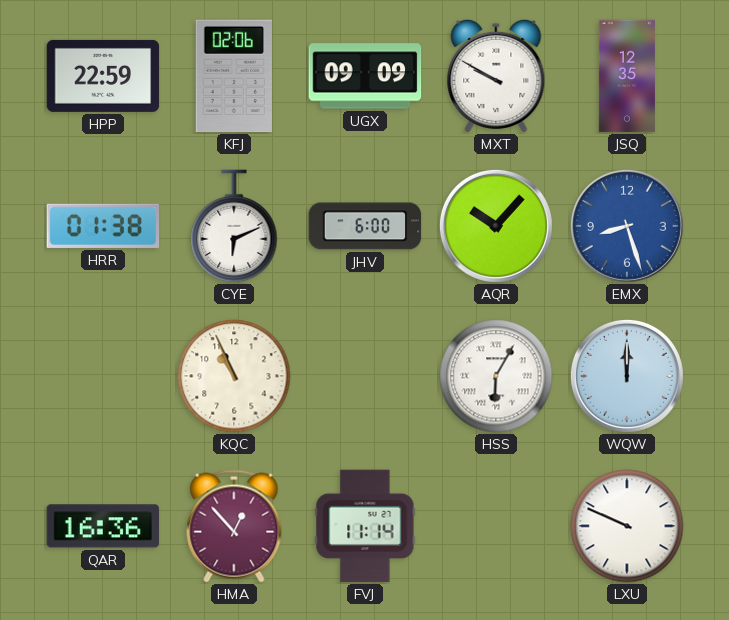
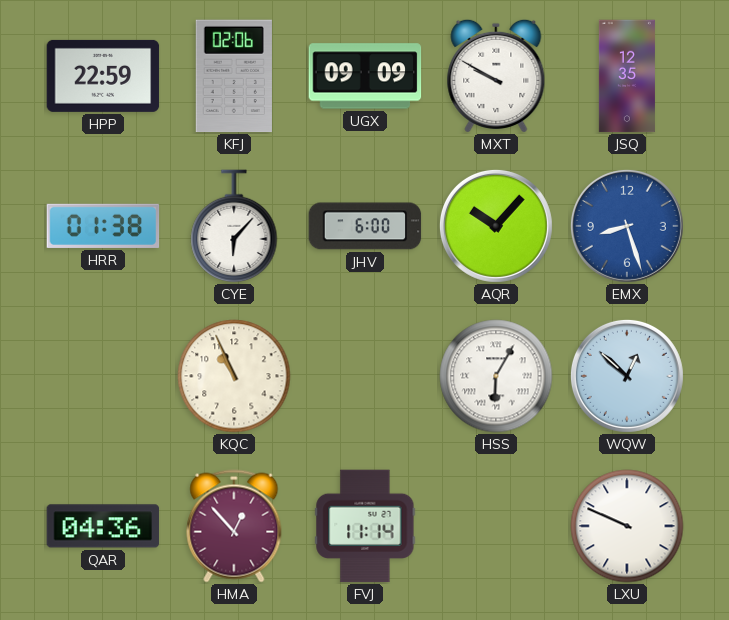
CYE: 6:11 -> 6:07 (234, 226)
WQW: 12:00 -> 12:52 (627, 376)
QAR: 16:36 -> 04:36 (103, 526)
